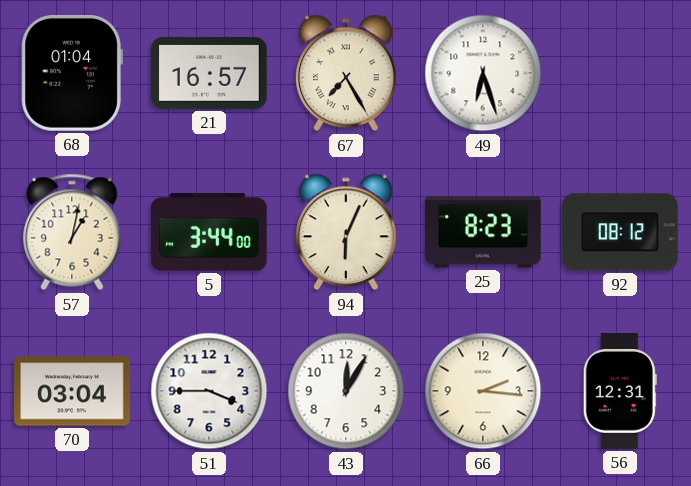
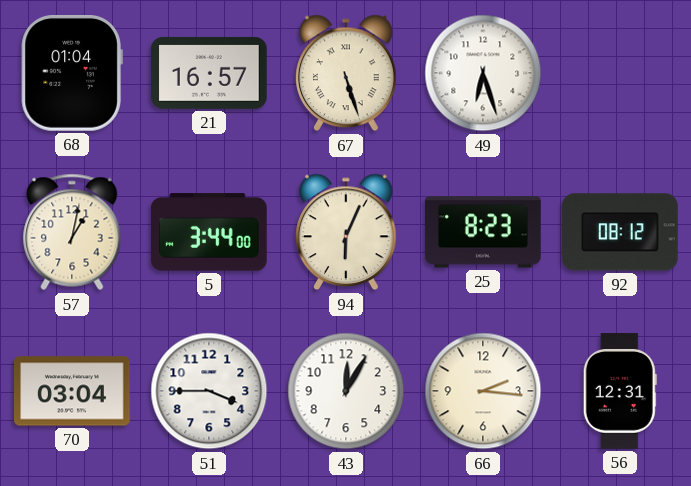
67: 7:25 -> 5:27 (347, 73)
